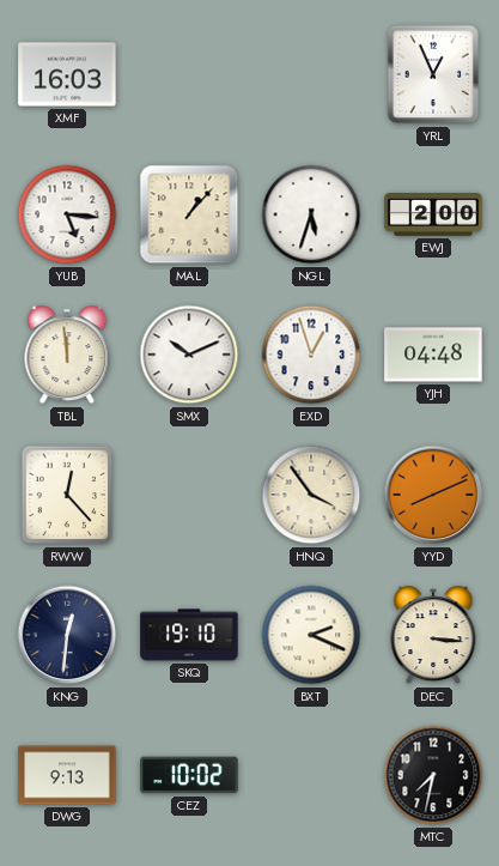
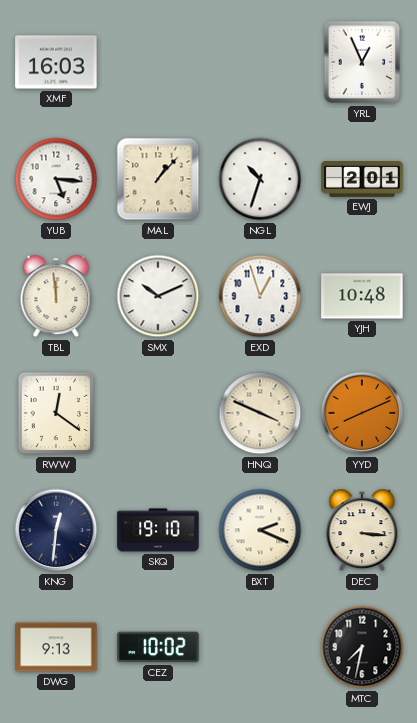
NGL: 5:33 -> 10:33 (260, 179)
EWJ: 2:00 -> 2:01 (362, 180)
YJH: 04:48 -> 10:48 (362, 296)
RWW: 12:23 -> 12:21 (56, 413)
HNQ: 3:54 -> 3:49 (260, 413)
